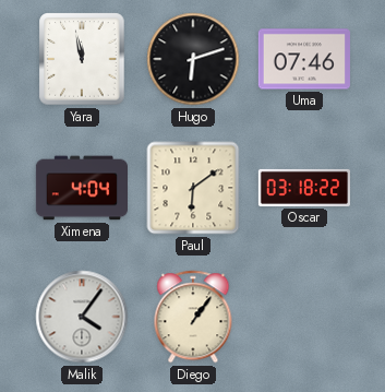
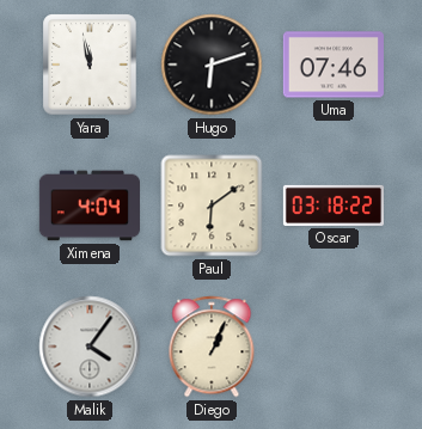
Diego: 1:06 -> 1:04 (212, 347)
